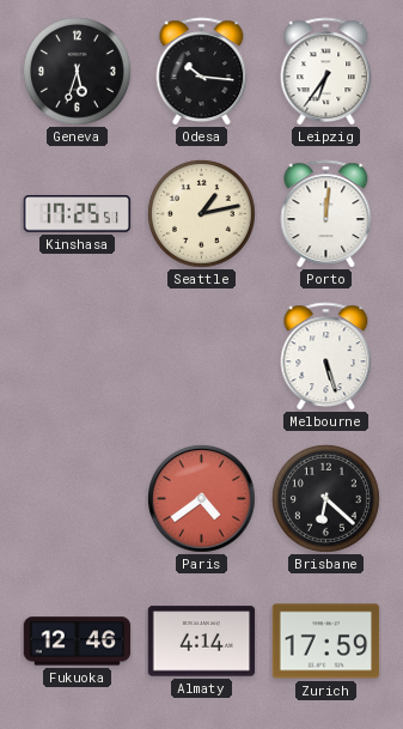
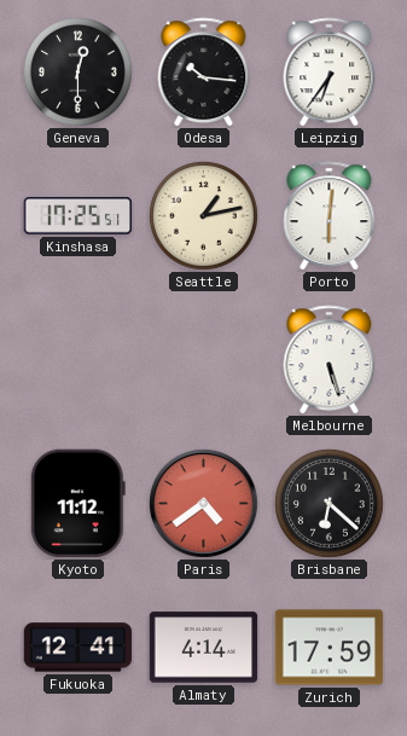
Geneva: 5:33 -> 12:30 (77, 71)
Porto: 12:01 -> 6:01 (330, 216)
Kyoto: none -> 11:12 (77, 504)
Fukuoka: 12:46 -> 12:41 (79, 648)
